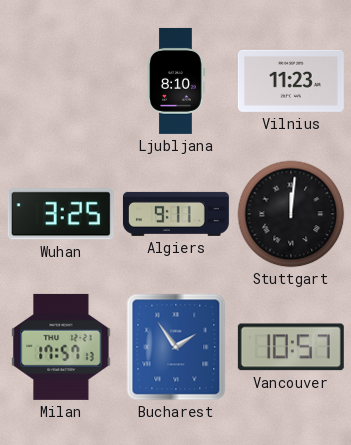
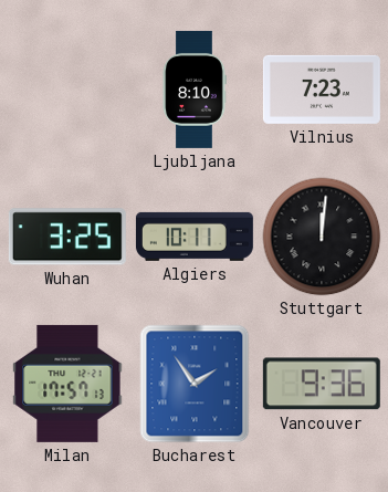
Vilnius: 11:23 -> 7:23 (322, 90)
Algiers: 9:11 -> 10:11 (195, 237)
Vancouver: 10:57 -> 9:36 (322, 384)
